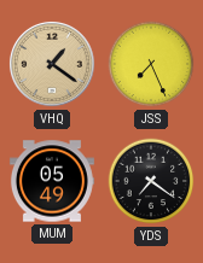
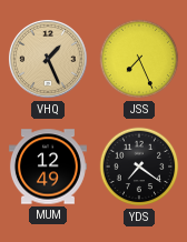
VHQ: 1:21 -> 1:26 (49, 60)
MUM: 05:49 -> 12:49 (48, 167)
